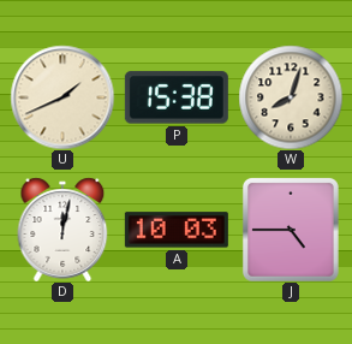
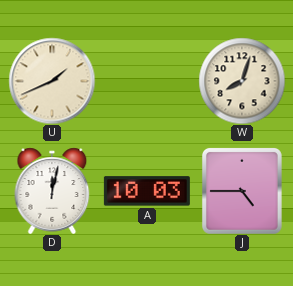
P: 15:38 -> none (177, 97)
